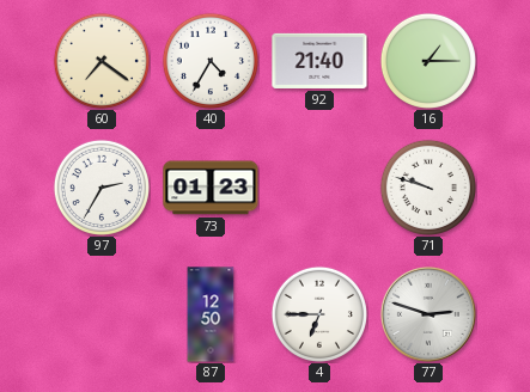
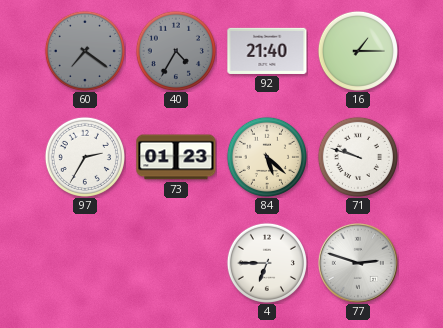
60 dial: cream -> grey (85, 51)
40 dial: white -> grey (176, 51)
84: none -> 5:22 (267, 157)
87: 12:50 -> none (211, 314)
